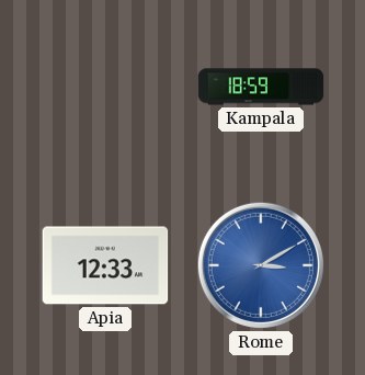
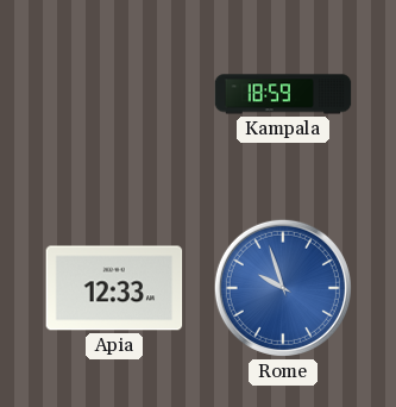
Rome: 3:10 -> 9:57 (283, 288)
